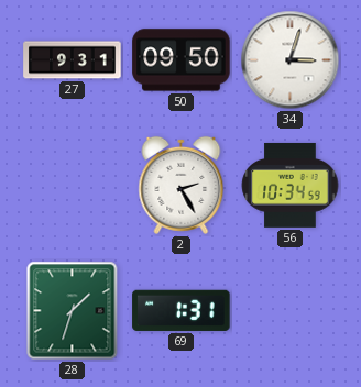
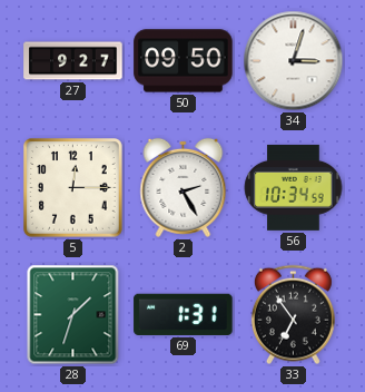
27: 9:31 -> 9:27 (73, 61)
5: none -> 12:15 (73, 188)
33: none -> 6:54 (293, 315)
